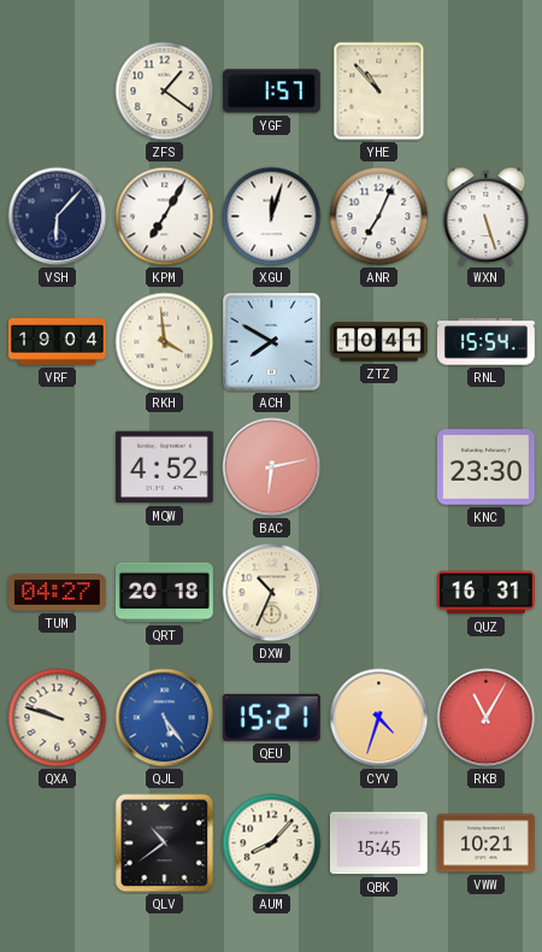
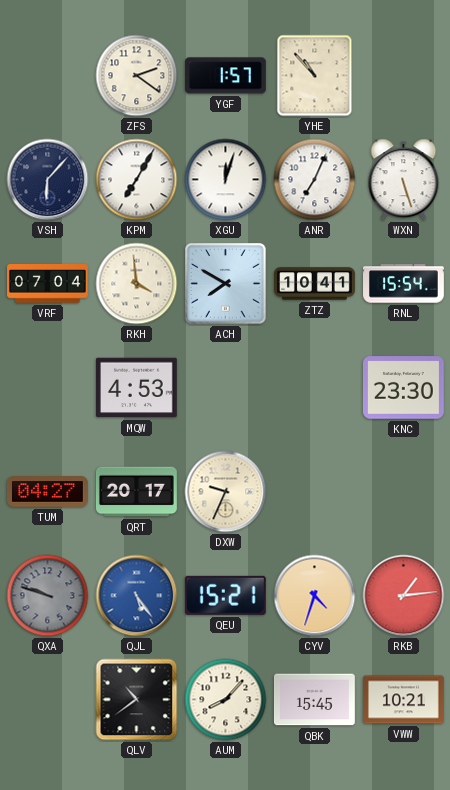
ZFS: 1:21 -> 2:21 (137, 76)
VRF: 19:04 -> 07:04 (48, 284)
MQW: 4:52 -> 4:53 (136, 388)
BAC: 6:13 -> none (272, 468)
QRT: 20:18 -> 20:17 (137, 492)
DXW: 10:34 -> 9:34 (226, 492)
QUZ: 16:31 -> none (487, 593)
QXA dial: cream -> grey (48, 596)
RKB: 11:05 -> 1:14 (404, 596)
